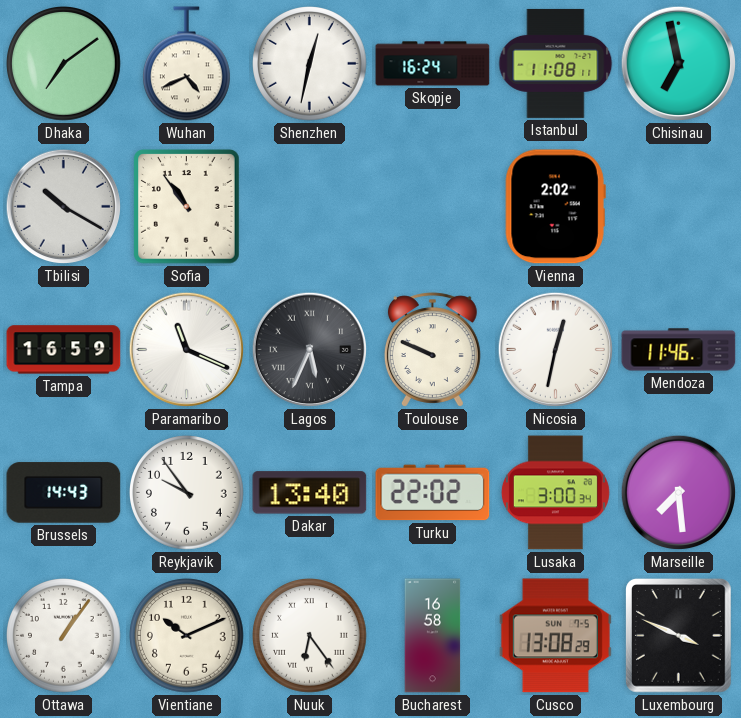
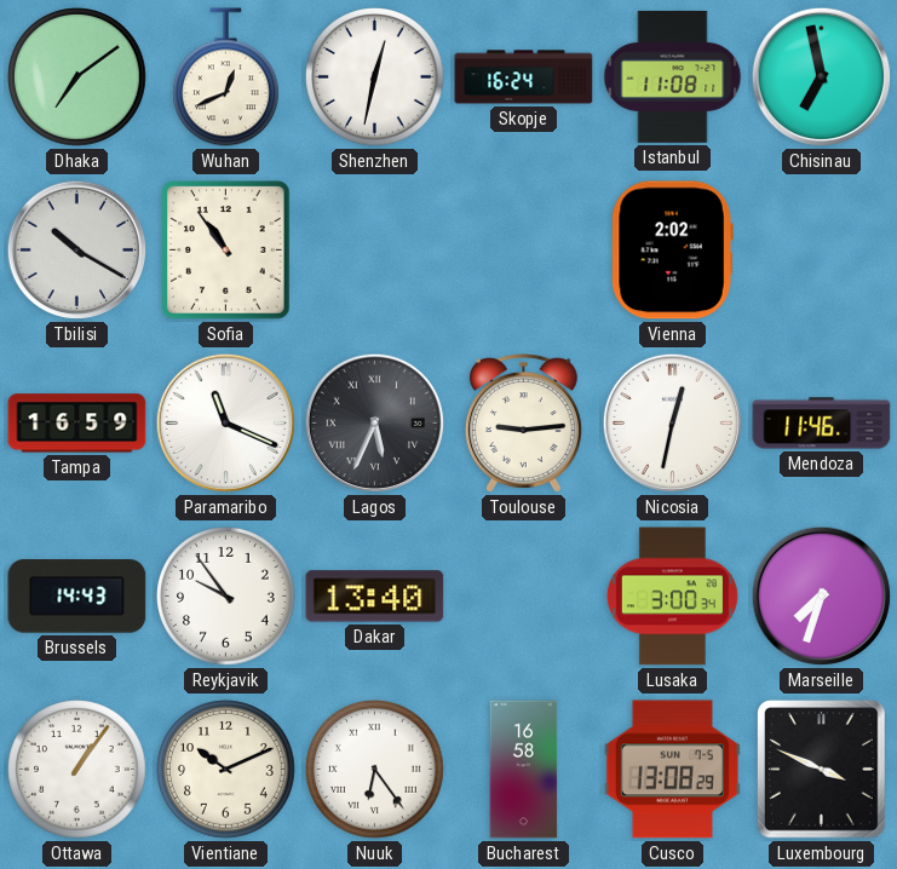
Wuhan: 4:41 -> 12:41 (225, 77)
Toulouse: 9:49 -> 9:14 (523, 424)
Turku: 22:02 -> none (433, 493)
Marseille: 7:29 -> 7:33 (822, 597)
